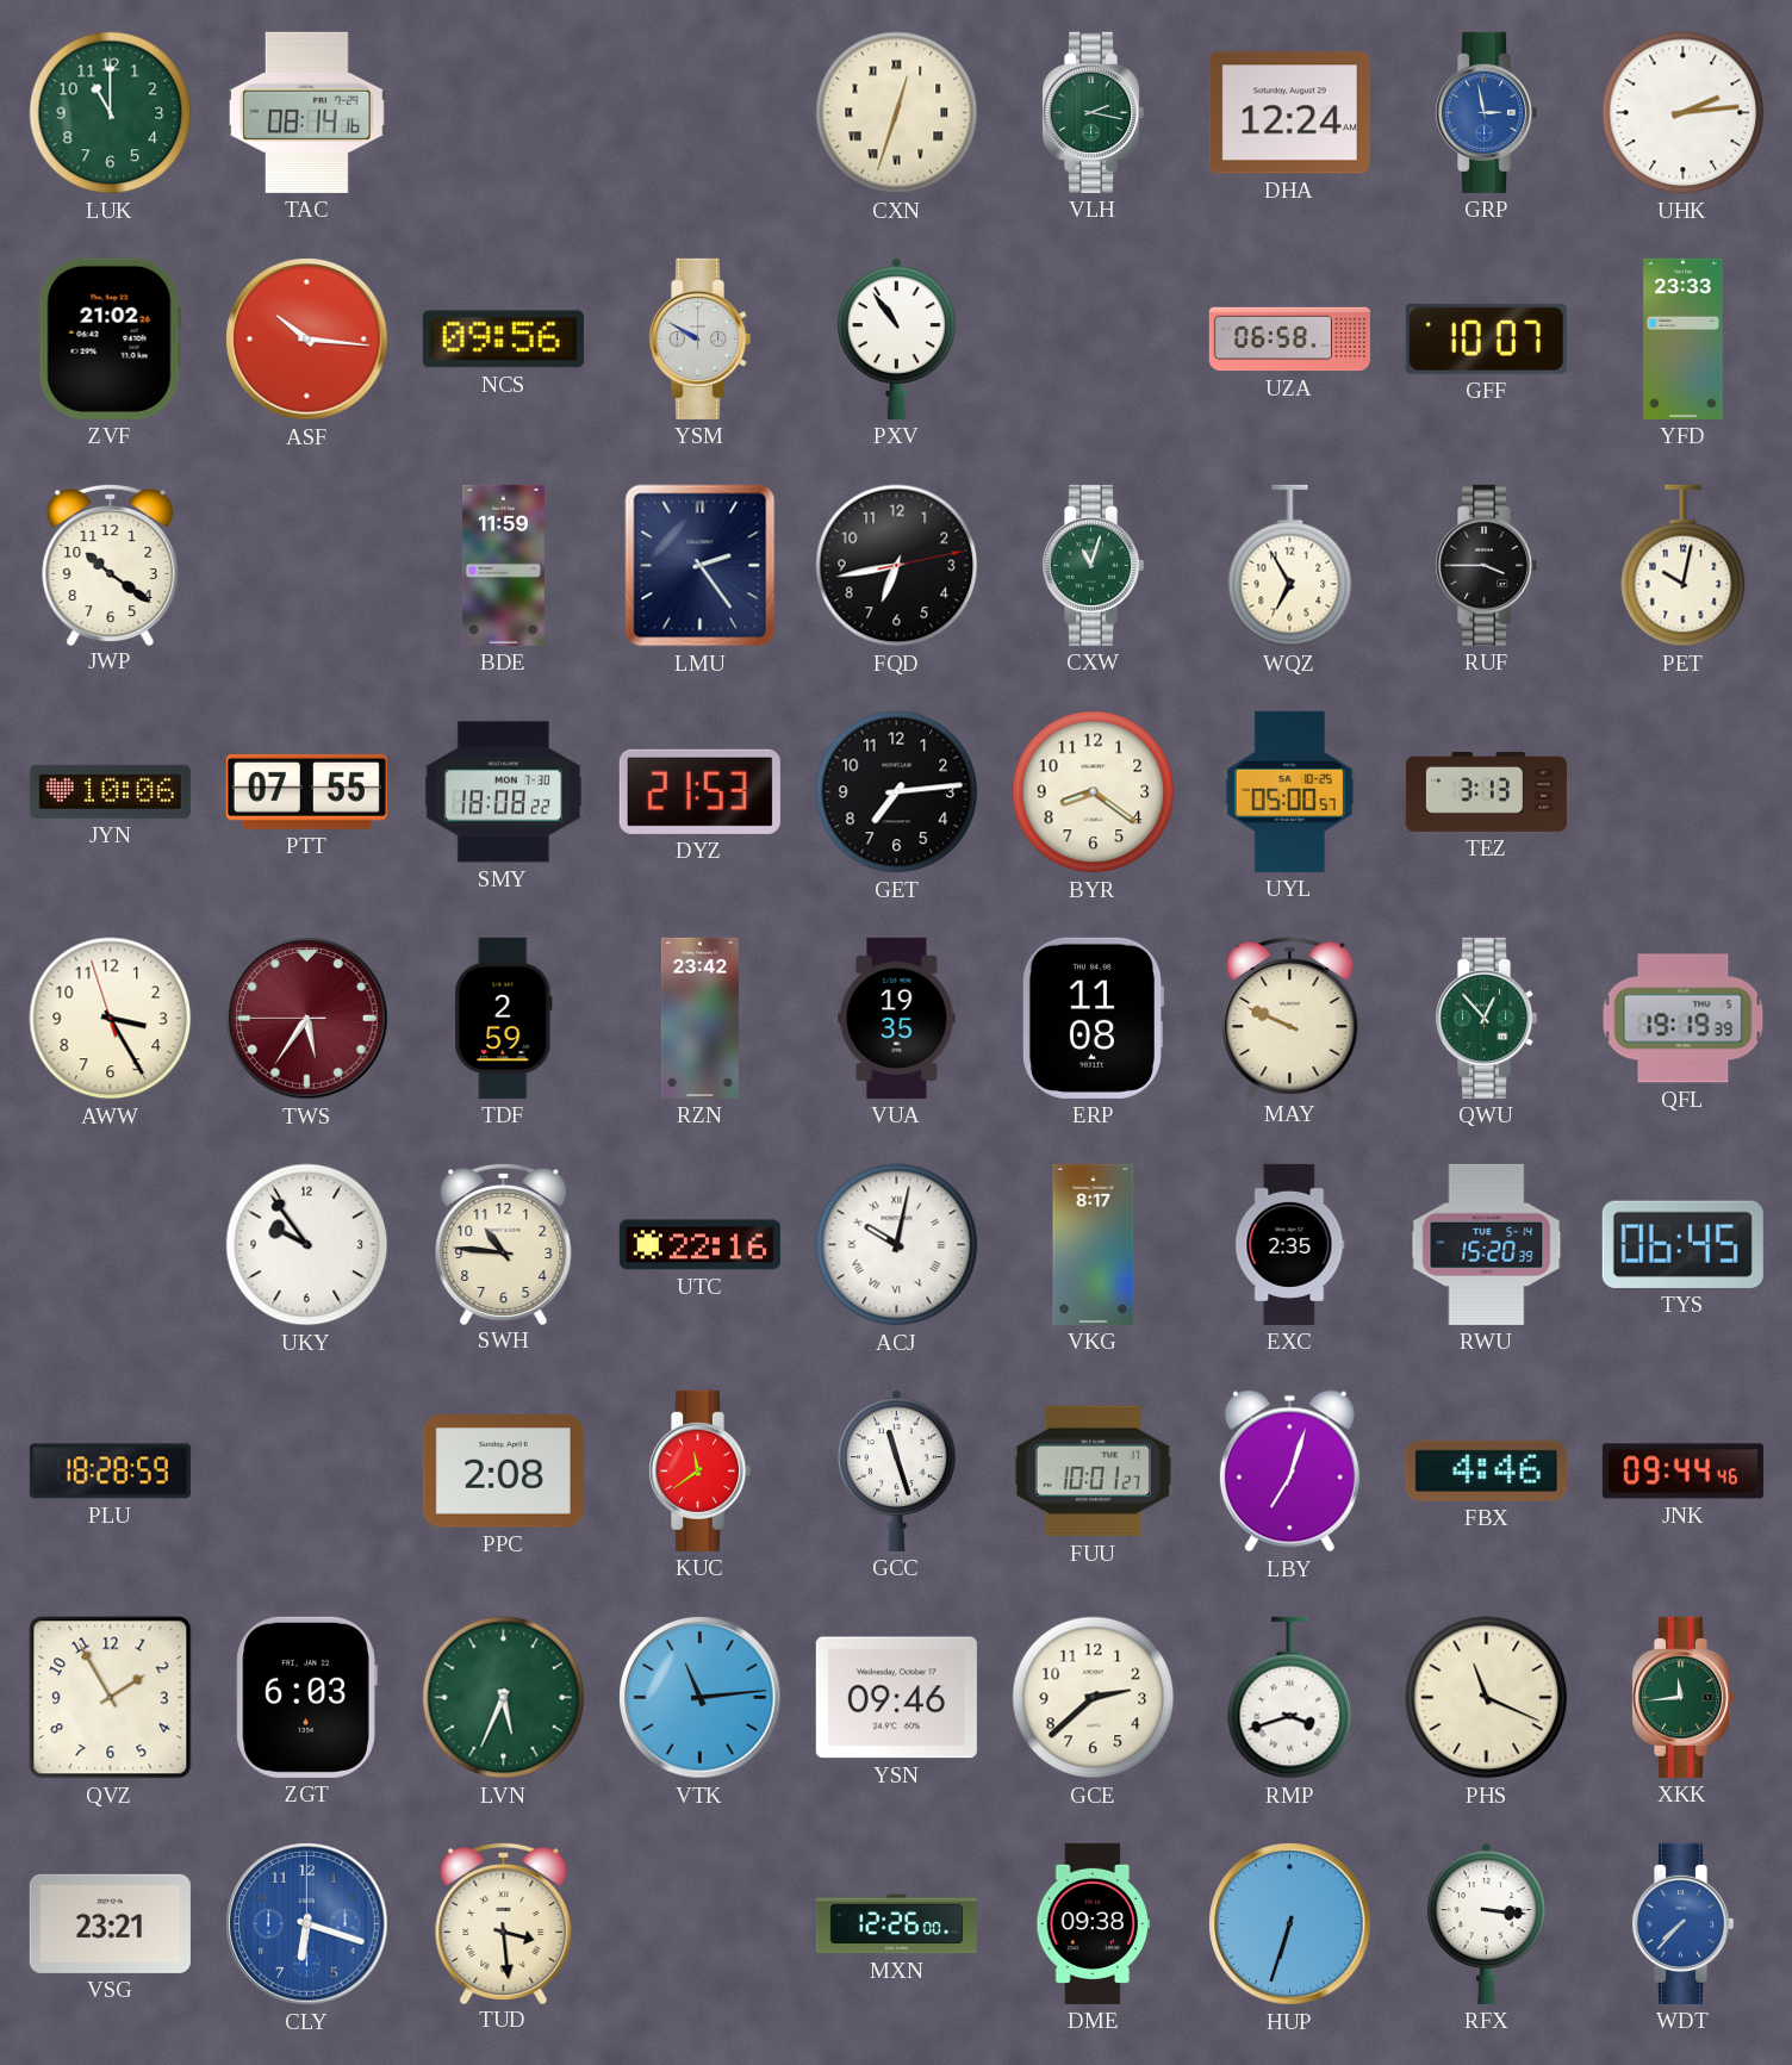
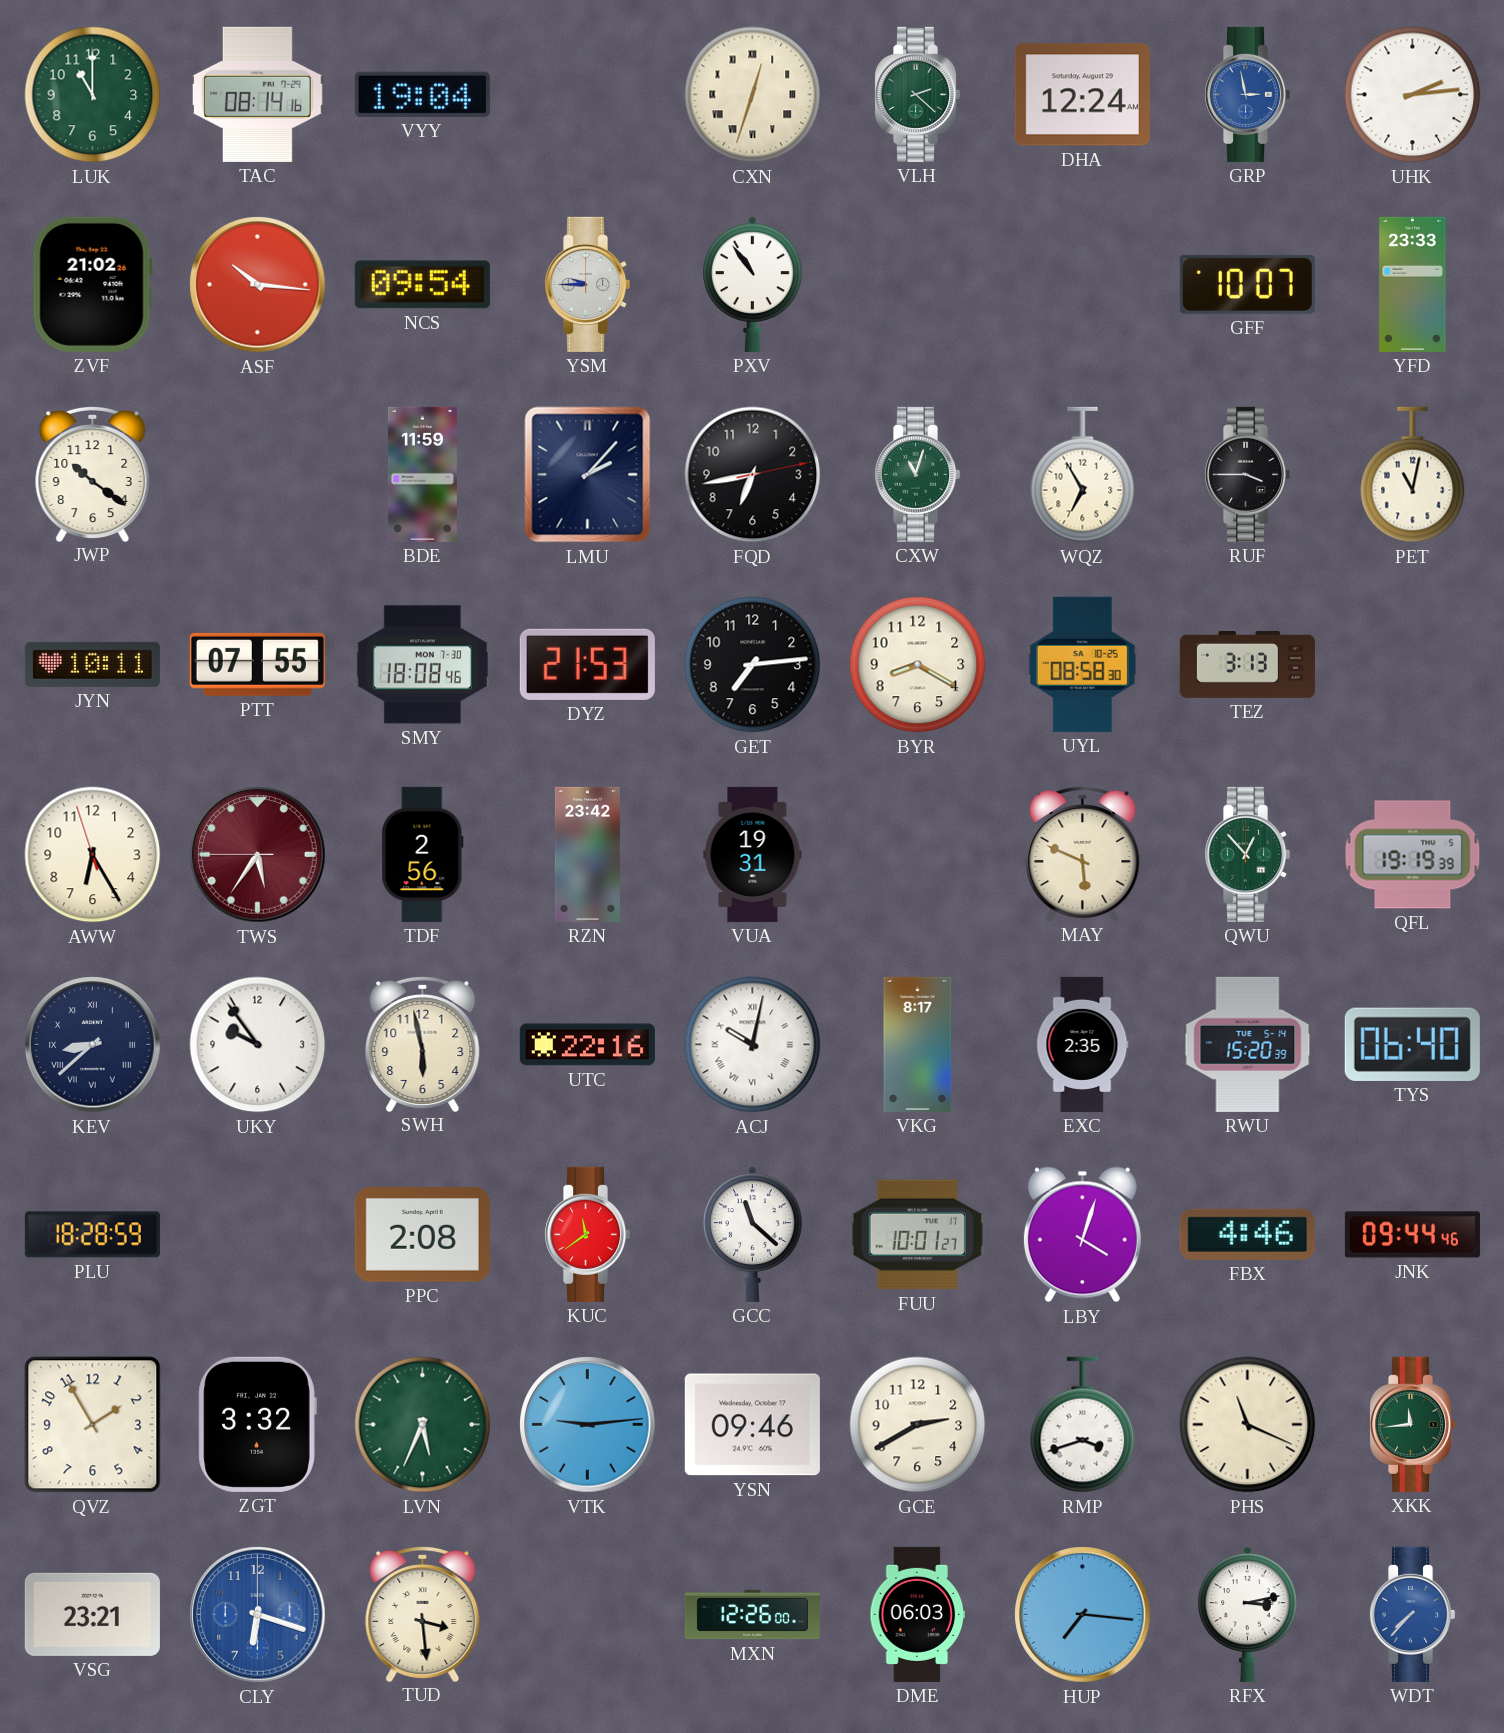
VYY: none -> 19:04 (422, 94)
VLH: 2:17 -> 2:22 (918, 94)
NCS: 09:56 -> 09:54 (422, 285)
YSM: 9:50 -> 9:45 (588, 284)
UZA: 06:58 -> none (1289, 340)
LMU: 2:24 -> 2:07 (588, 475)
PET: 10:02 -> 11:02 (1413, 475)
JYN: 10:06 -> 10:11 (92, 664)
SMY: 18:08:22 -> 18:08:46 (422, 665)
BYR: 8:21 -> 8:20 (918, 665)
UYL: 05:00 -> 08:58 (1082, 664)
AWW: 3:24 -> 6:24 (93, 855)
TDF: 2:59 -> 2:56 (423, 854)
VUA: 19:35 -> 19:31 (753, 854)
ERP: 11:08 -> none (1093, 1018)
MAY: 9:49 -> 5:49 (1083, 853)
KEV: none -> 8:38 (93, 1045)
SWH: 10:46 -> 5:58 (423, 1043)
TYS: 06:45 -> 06:40 (1412, 1044)
GCC: 11:27 -> 11:22 (752, 1234)
LBY: 7:03 -> 4:03 (1082, 1235)
ZGT: 6:03 -> 3:32 (257, 1424)
VTK: 11:14 -> 9:14 (588, 1425)
GCE: 2:38 -> 2:40 (918, 1425)
DME: 09:38 -> 06:03 (918, 1614)
HUP: 6:33 -> 7:16 (1083, 1615)
RFX: 3:16 -> 3:13 (1247, 1614)
